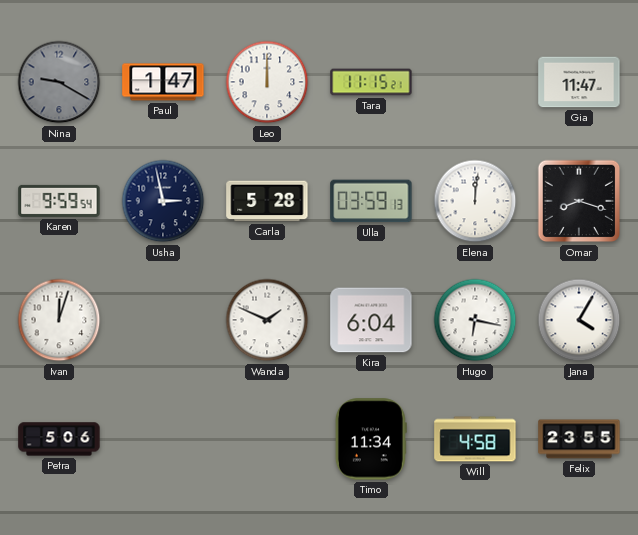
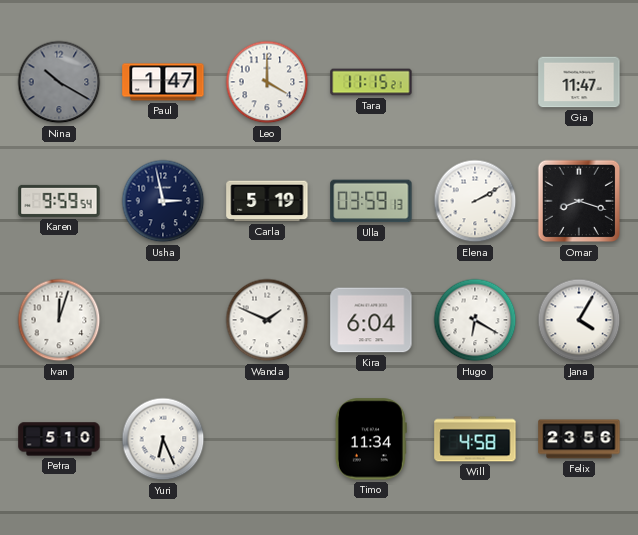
Nina: 9:20 -> 10:20 (59, 82)
Leo: 12:00 -> 4:00 (267, 82)
Carla: 5:28 -> 5:19 (267, 201)
Elena: 12:01 -> 2:10 (475, 201)
Hugo: 6:17 -> 6:20 (475, 320)
Petra: 5:06 -> 5:10 (59, 439)
Yuri: none -> 6:26 (163, 439)
Felix: 23:55 -> 23:56 (579, 439)
